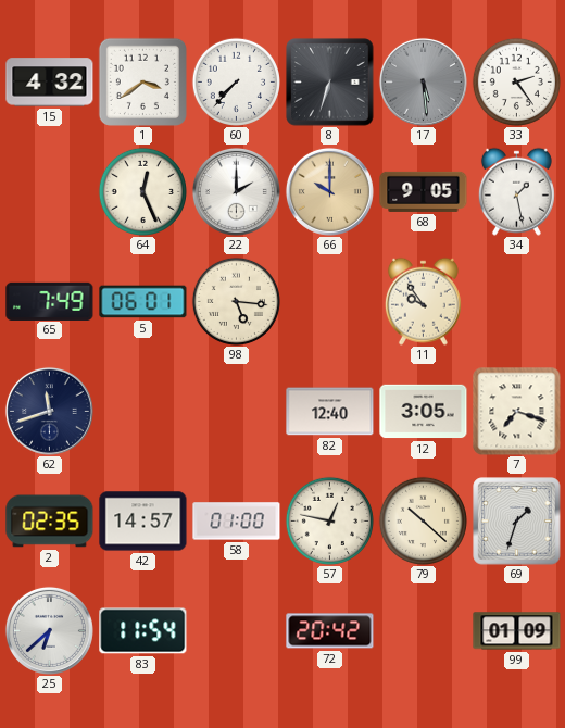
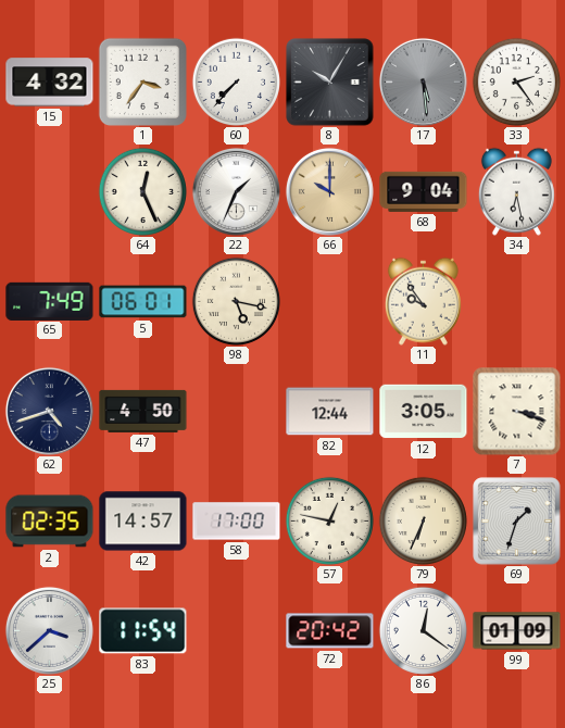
1: 3:39 -> 3:36 (142, 81)
8: 6:33 -> 10:05 (330, 83)
22: 2:00 -> 1:34 (236, 191)
68: 9:05 -> 9:04 (424, 191)
34: 1:28 -> 6:28 (516, 191)
98: 5:16 -> 5:17 (236, 301)
62: 11:42 -> 4:42 (49, 411)
47: none -> 4:50 (143, 411)
82: 12:40 -> 12:44 (330, 412)
7: 7:18 -> 3:18 (517, 412)
58: 01:00 -> 17:00 (237, 522)
79: 10:22 -> 6:34 (423, 520)
25: 6:38 -> 3:38 (49, 630)
86: none -> 12:21 (423, 630)
